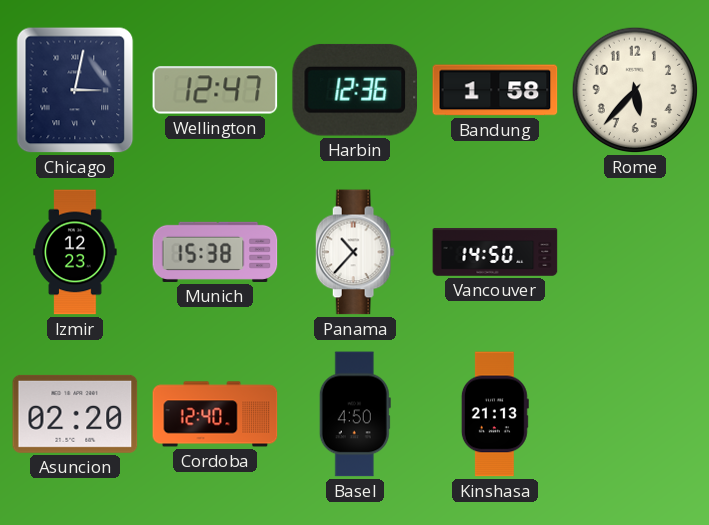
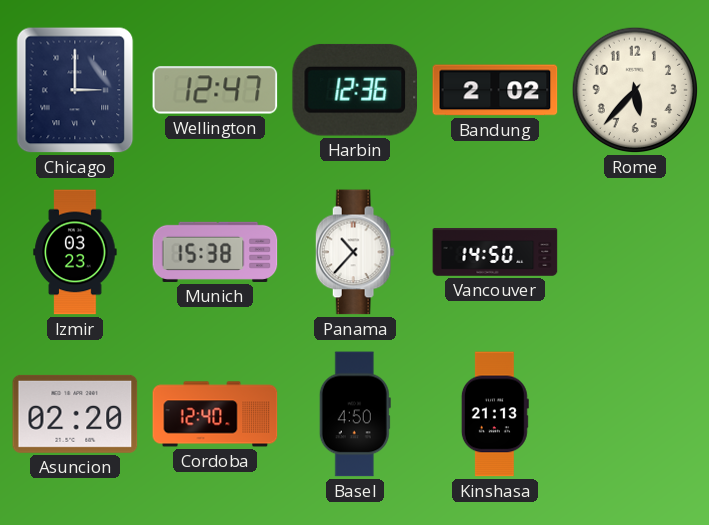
Chicago: 3:02 -> 3:00 (75, 90)
Bandung: 1:58 -> 2:02 (495, 90)
Izmir: 12:23 -> 03:23 (75, 252)
